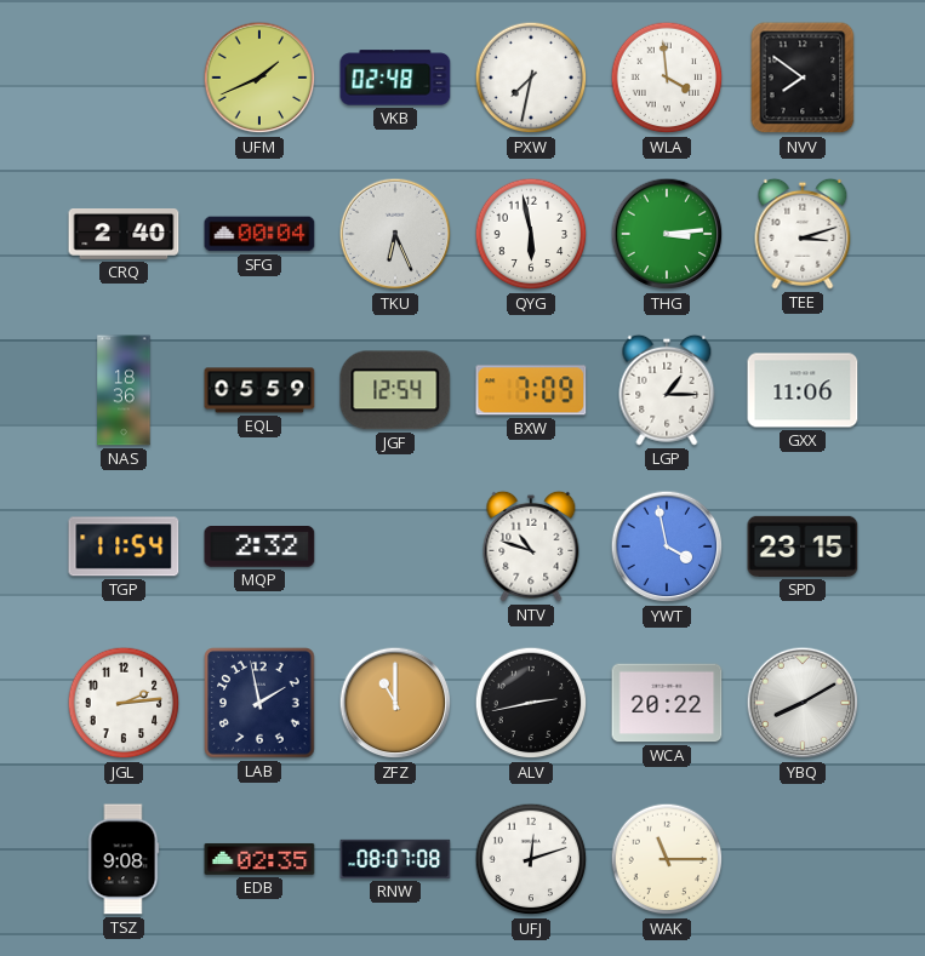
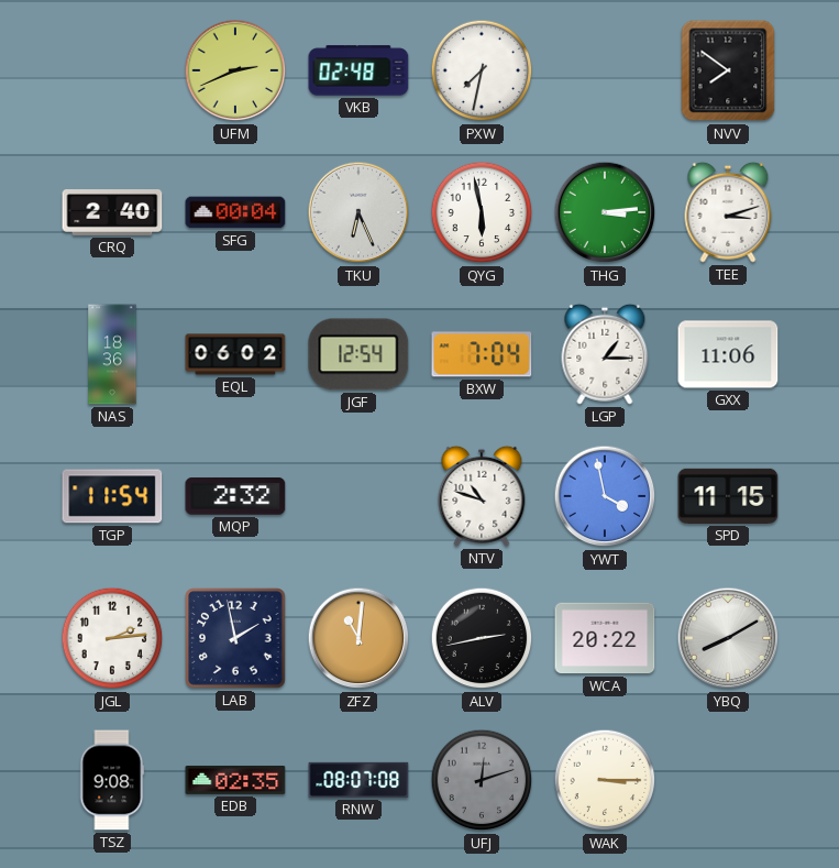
UFM: 1:41 -> 2:41 (235, 70)
WLA: 3:59 -> none (667, 78)
EQL: 05:59 -> 06:02 (235, 354)
BXW: 7:09 -> 7:04 (482, 354)
SPD: 23:15 -> 11:15 (728, 496)
ZFZ: 11:00 -> 11:01 (358, 638)
UFJ dial: white -> grey (482, 780)
WAK: 11:15 -> 3:15 (605, 780)
